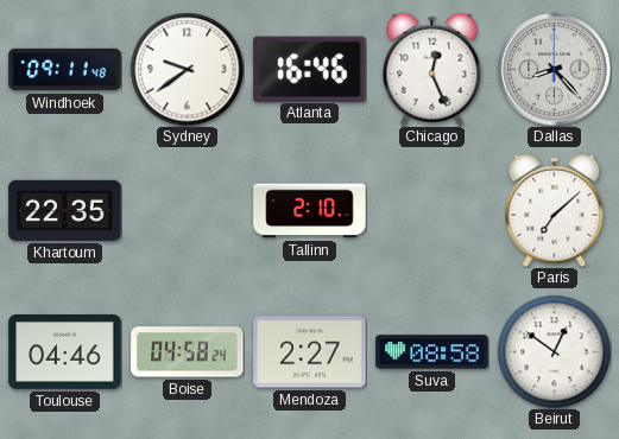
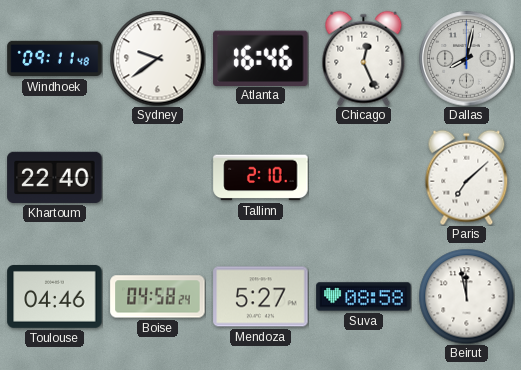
Dallas: 8:23 -> 8:02 (467, 59)
Khartoum: 22:35 -> 22:40 (55, 177)
Mendoza: 2:27 -> 5:27 (261, 297)
Beirut: 12:51 -> 11:58 (466, 296)
